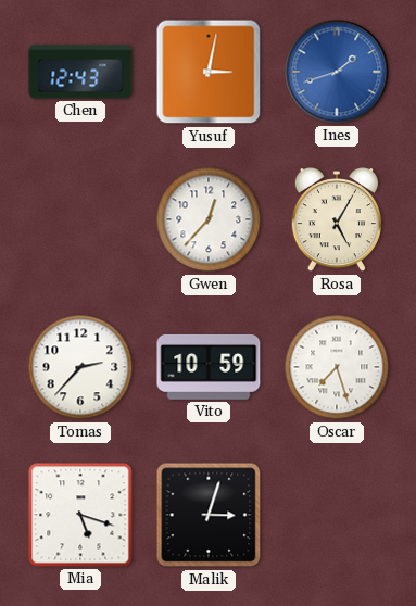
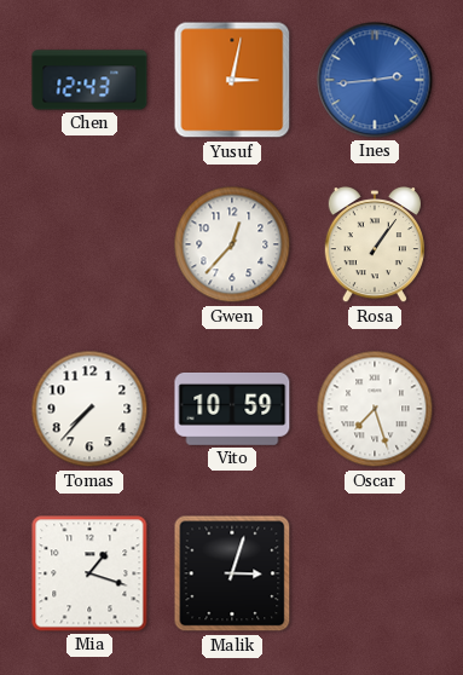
Ines: 1:42 -> 2:44 (375, 80)
Rosa: 5:05 -> 1:06 (375, 246)
Tomas: 2:37 -> 7:37 (89, 409)
Mia: 5:18 -> 1:18 (89, 573)
